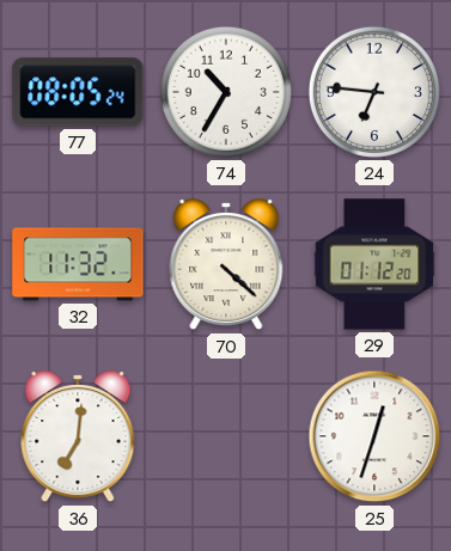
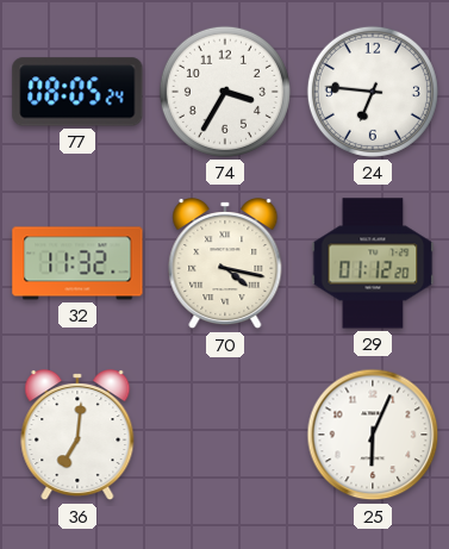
74: 10:35 -> 3:35 (225, 92)
70: 4:22 -> 4:17 (225, 264)
25: 12:33 -> 6:04 (373, 435)
